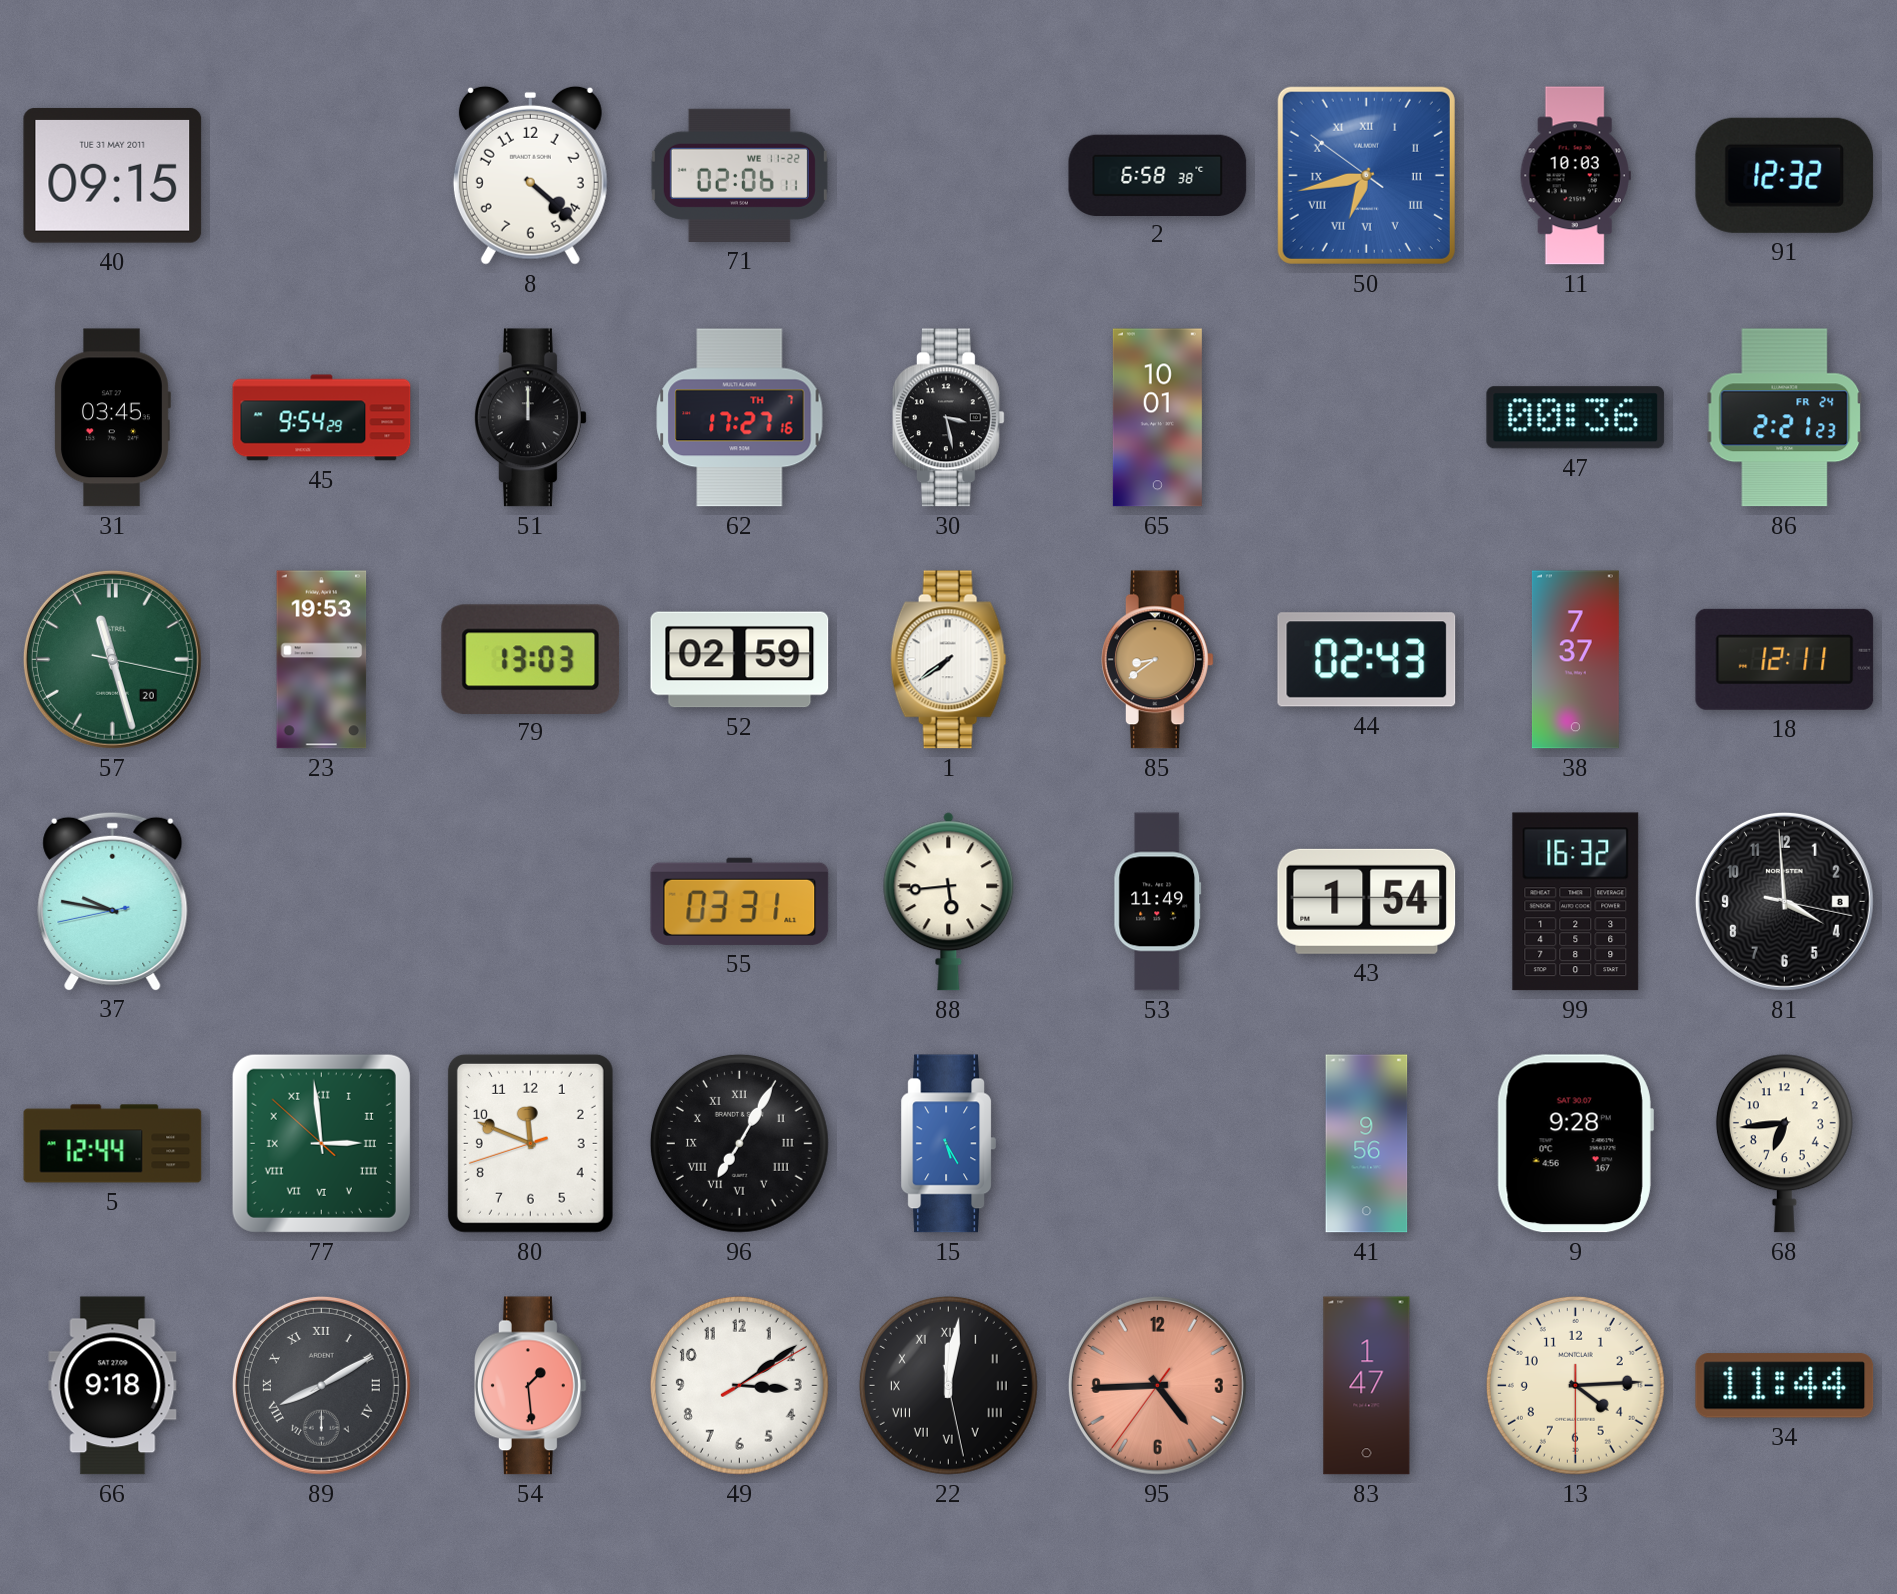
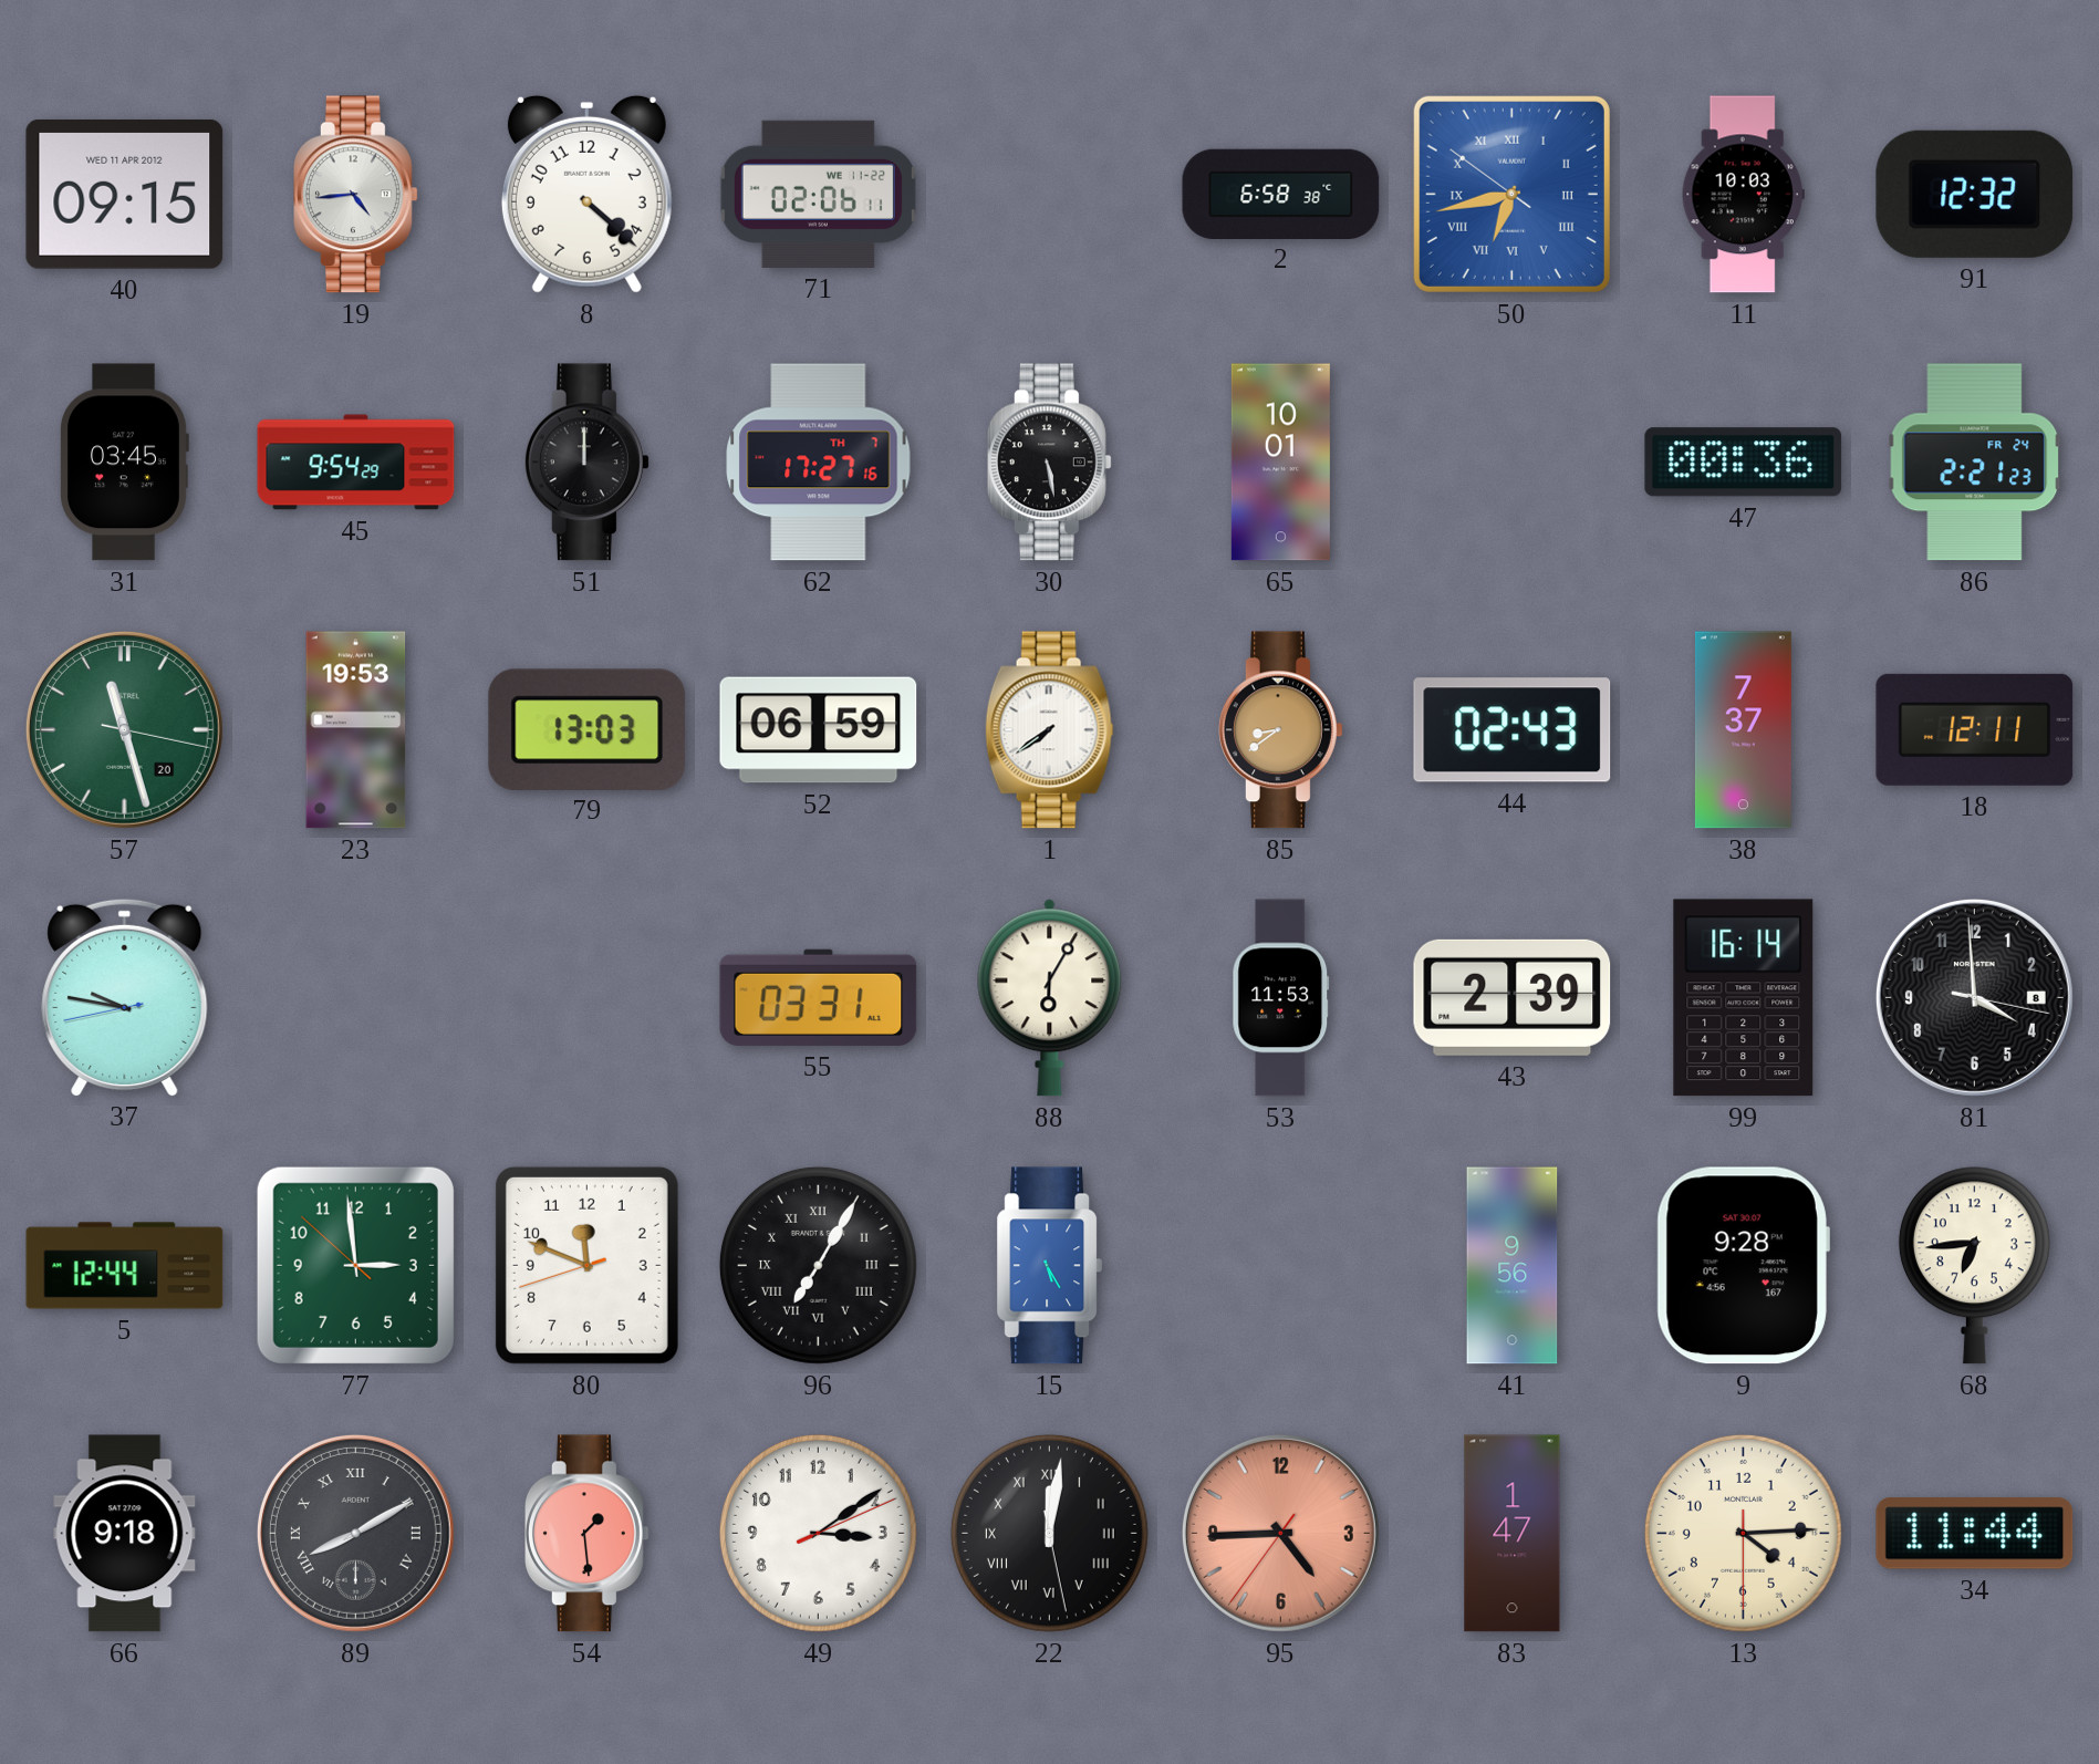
40 date: TUE 31 MAY 2011 -> WED 11 APR 2012 (125, 194)
19: none -> 4:44 (356, 195)
30: 3:28 -> 5:28 (1050, 463)
52: 02:59 -> 06:59 (819, 730)
88: 5:44 -> 6:05 (1050, 998)
53: 11:49 -> 11:53 (1281, 998)
43: 1:54 -> 2:39 (1513, 997)
99: 16:32 -> 16:14 (1744, 998)
77 numerals: Roman -> Arabic (355, 1265)
49: 3:09:10 -> 3:09:11 (818, 1533)
